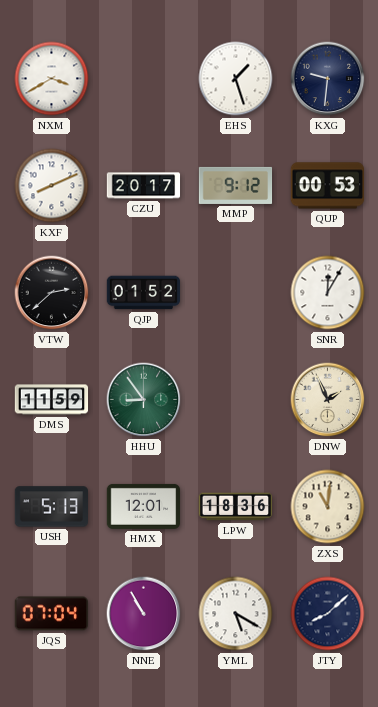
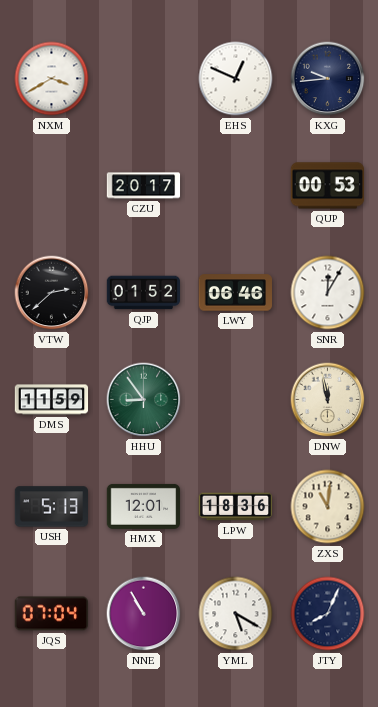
EHS: 1:27 -> 12:49 (236, 79)
KXG: 9:31 -> 9:44 (328, 79)
KXF: 8:11 -> none (52, 186)
MMP: 9:12 -> none (236, 185)
LWY: none -> 06:46 (236, 293)
DNW: 1:56 -> 11:58 (328, 400)
JTY: 8:08 -> 8:04 (328, 614)
